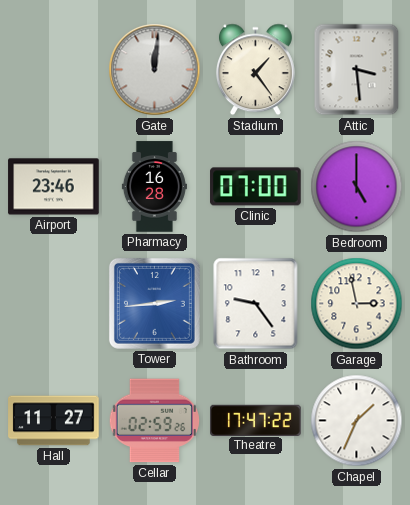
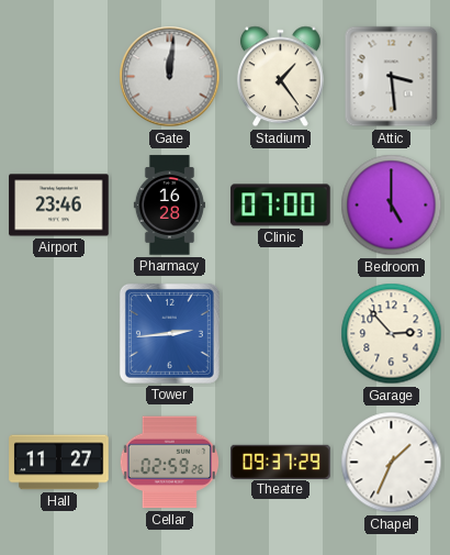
Bathroom: 9:24 -> none (256, 304)
Garage: 2:58 -> 2:53 (392, 334)
Theatre: 17:47 -> 09:37 (281, 462)
